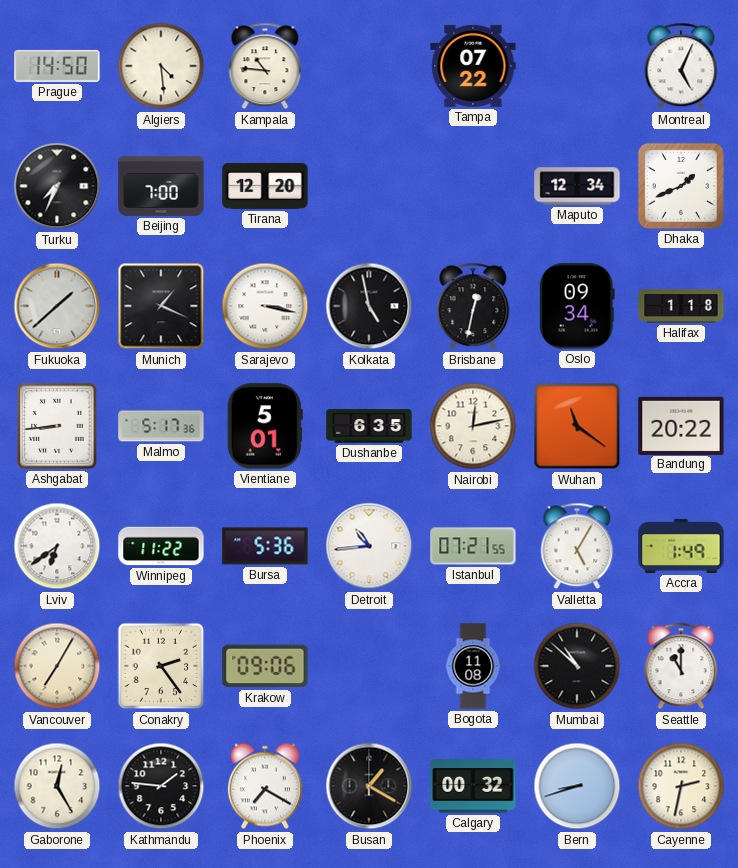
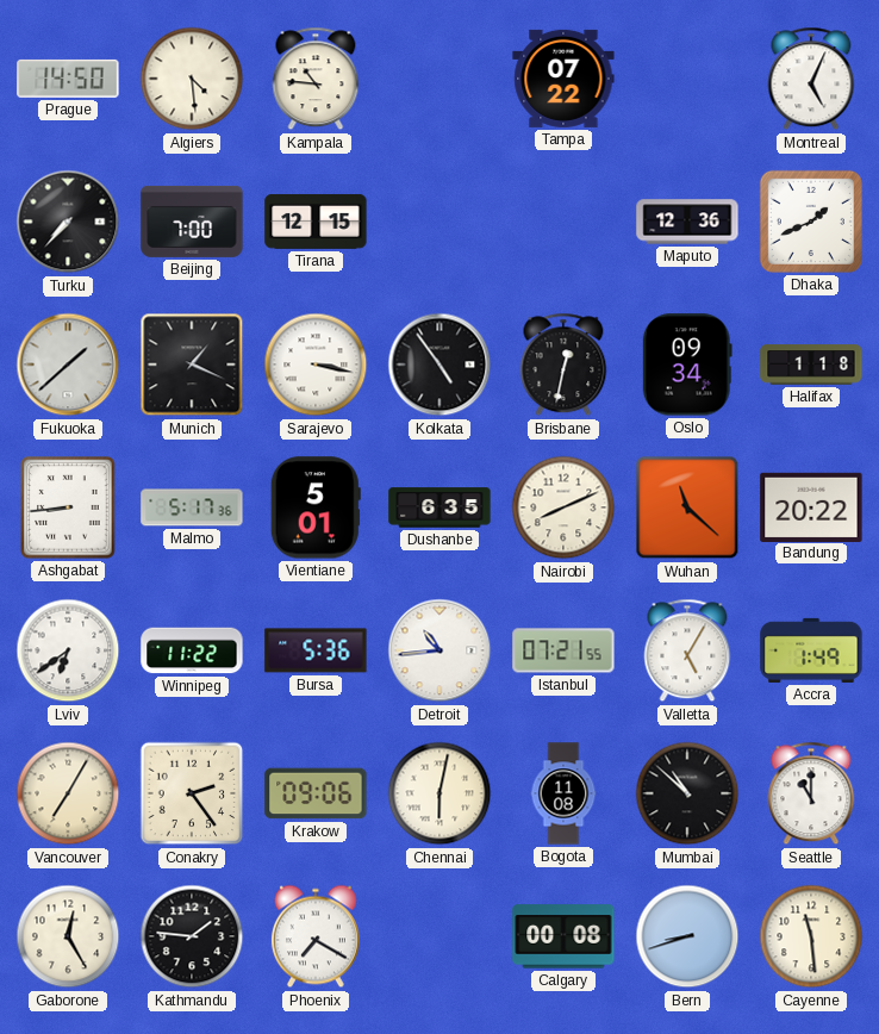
Turku: 7:34 -> 7:37 (68, 222)
Tirana: 12:20 -> 12:15 (316, 222)
Maputo: 12:34 -> 12:36 (687, 222)
Kolkata: 4:58 -> 4:54 (440, 365)
Nairobi: 12:13 -> 8:11 (563, 507)
Wuhan: 11:21 -> 11:22 (687, 507)
Chennai: none -> 6:02 (440, 793)
Busan: 1:20 -> none (369, 786)
Calgary: 00:32 -> 00:08 (563, 936)
Cayenne: 2:32 -> 11:29 (811, 936)
